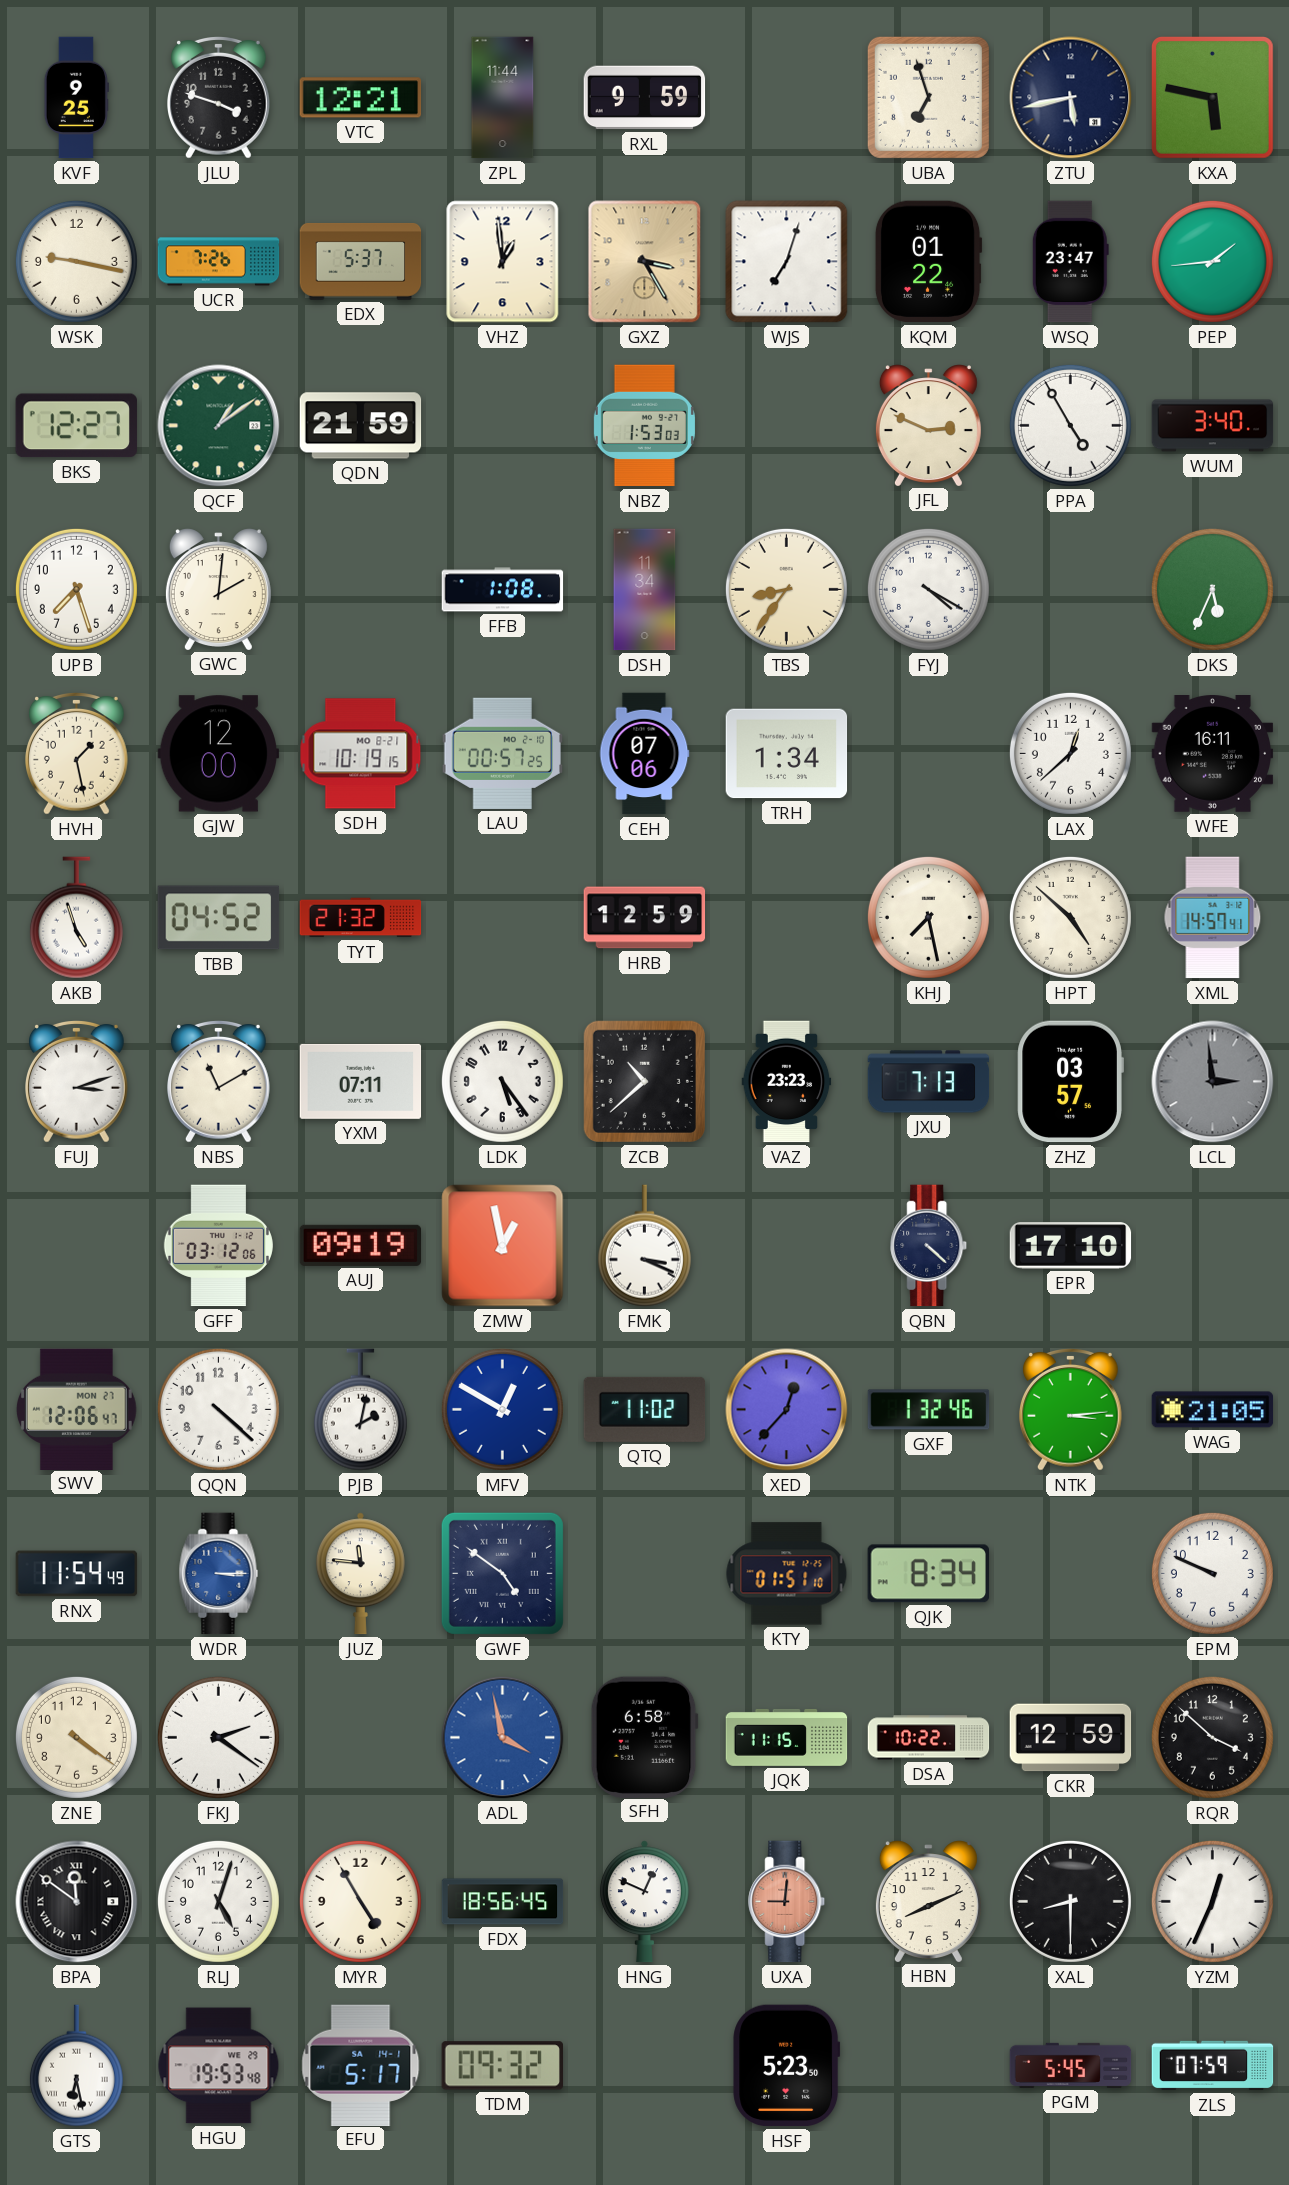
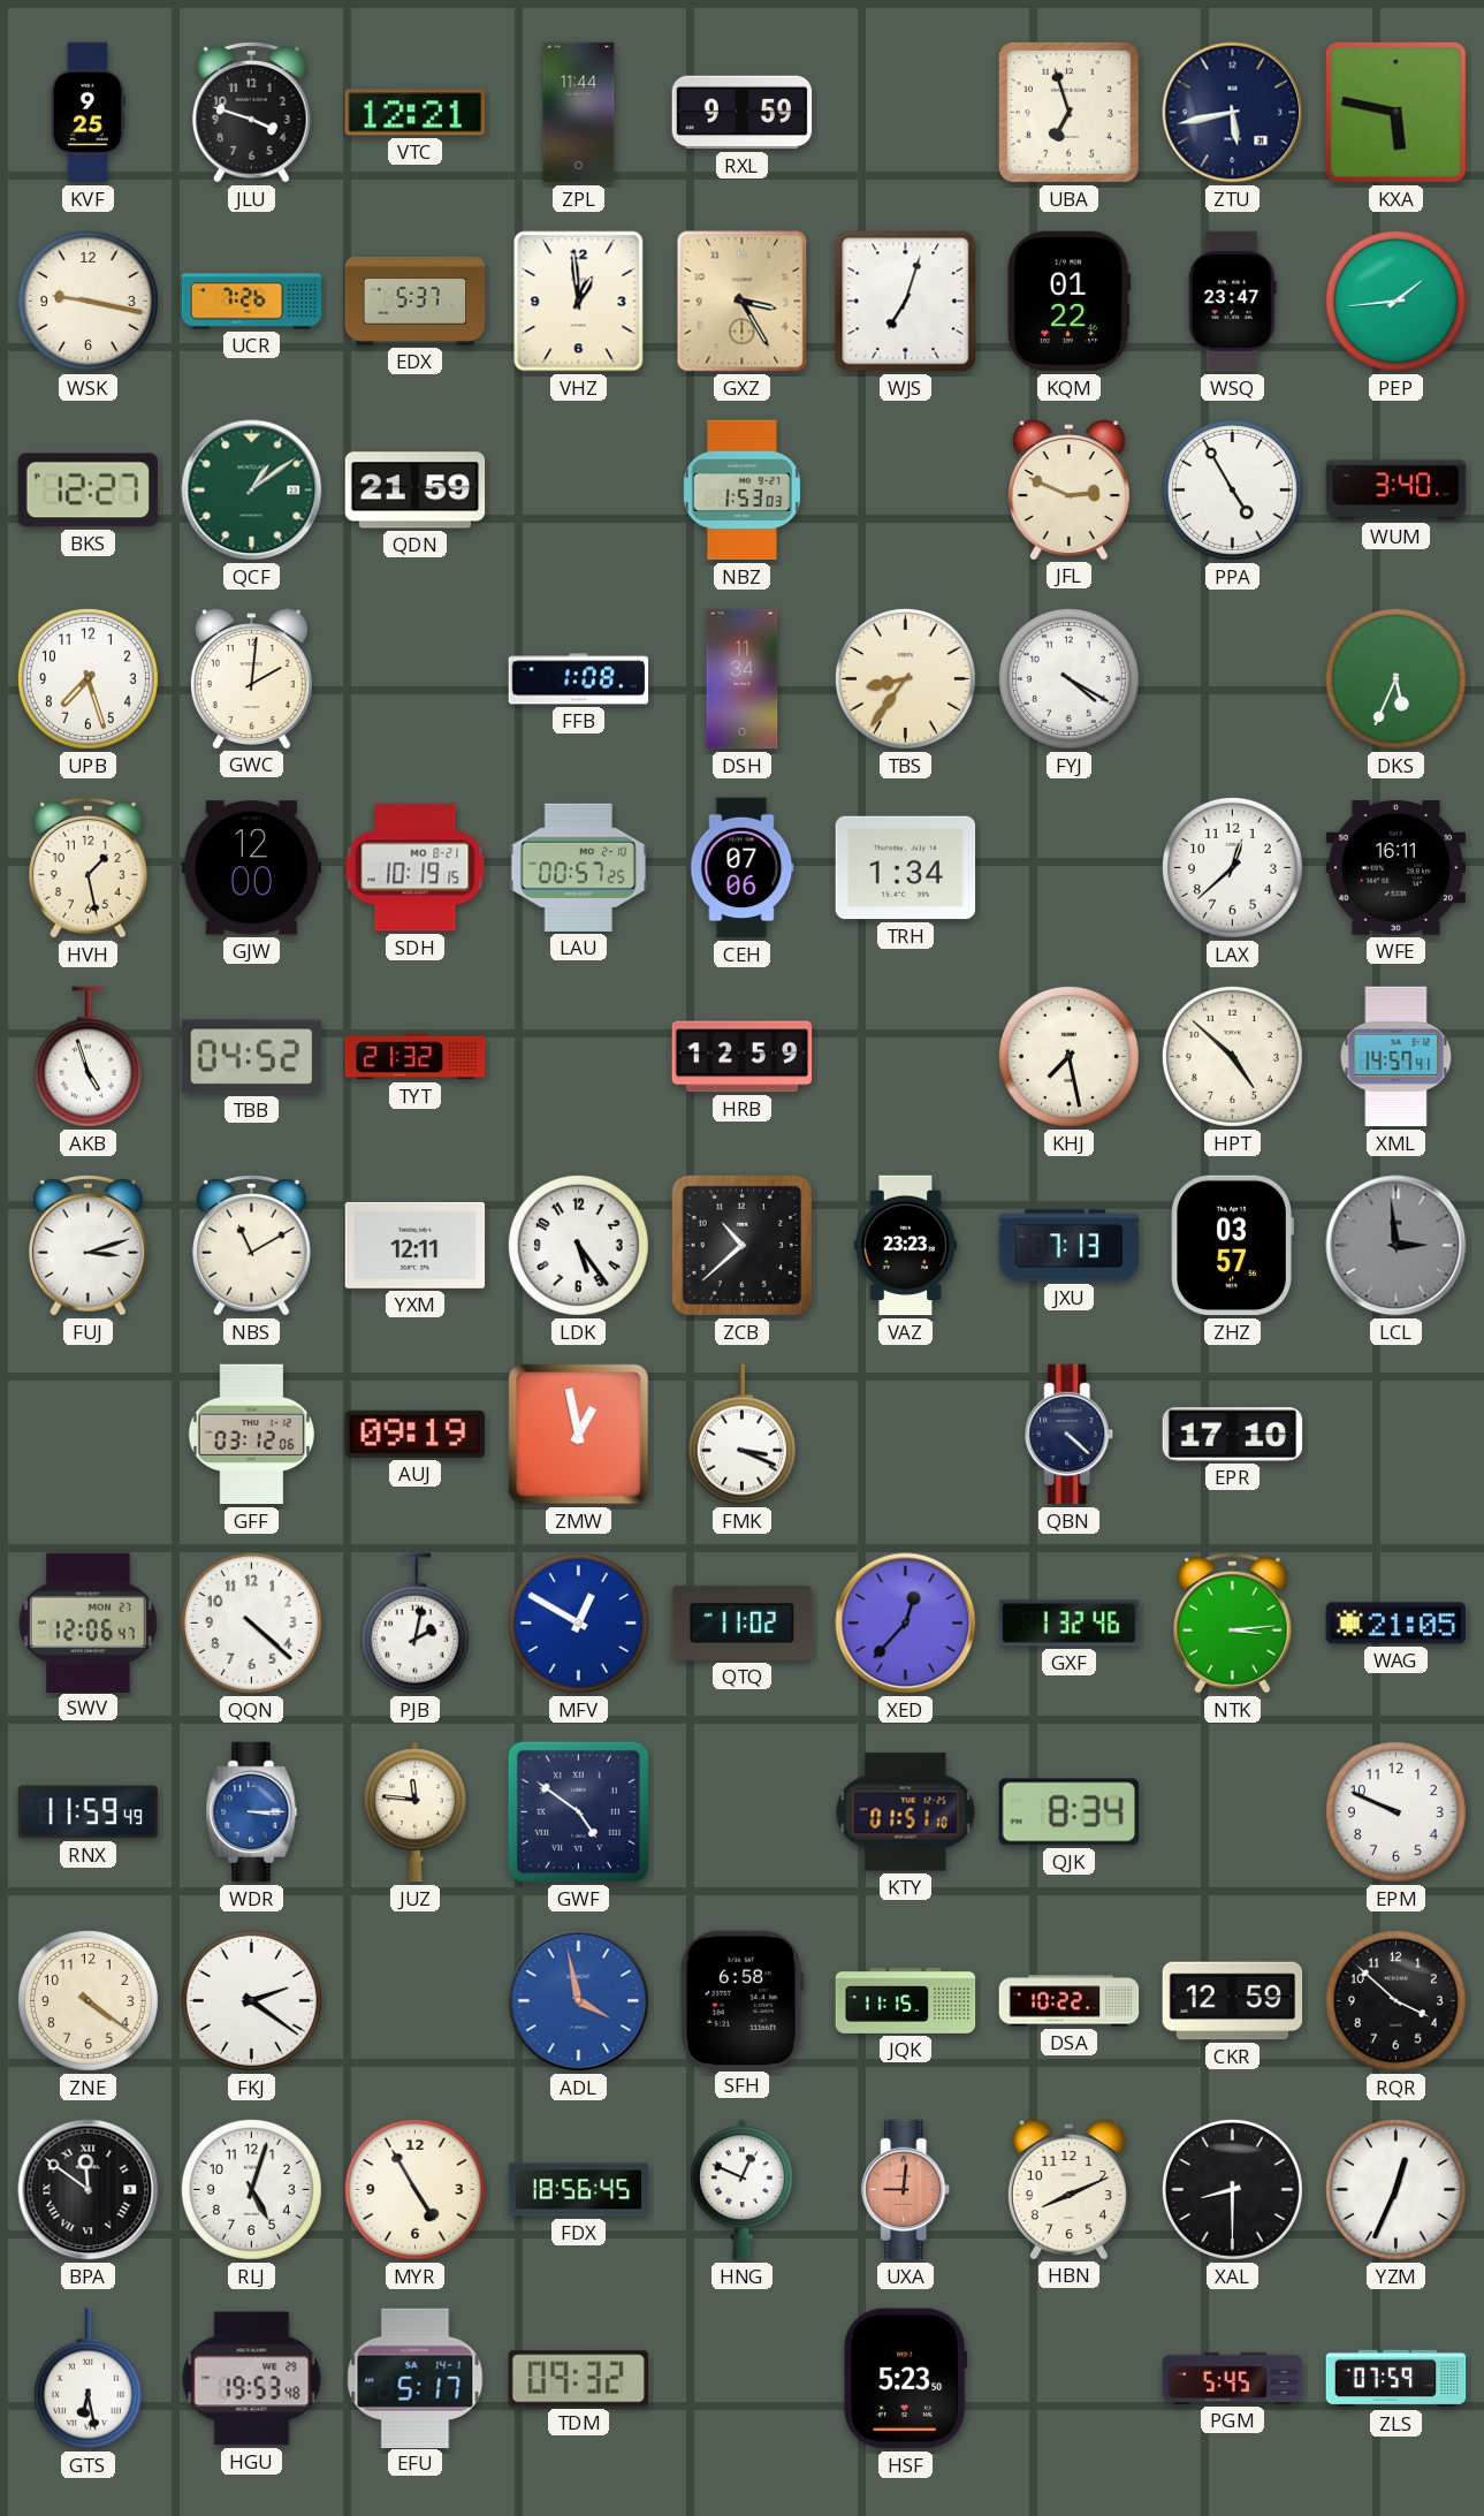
YXM: 07:11 -> 12:11 (416, 1245)
RNX: 11:54 -> 11:59 (89, 1812)
